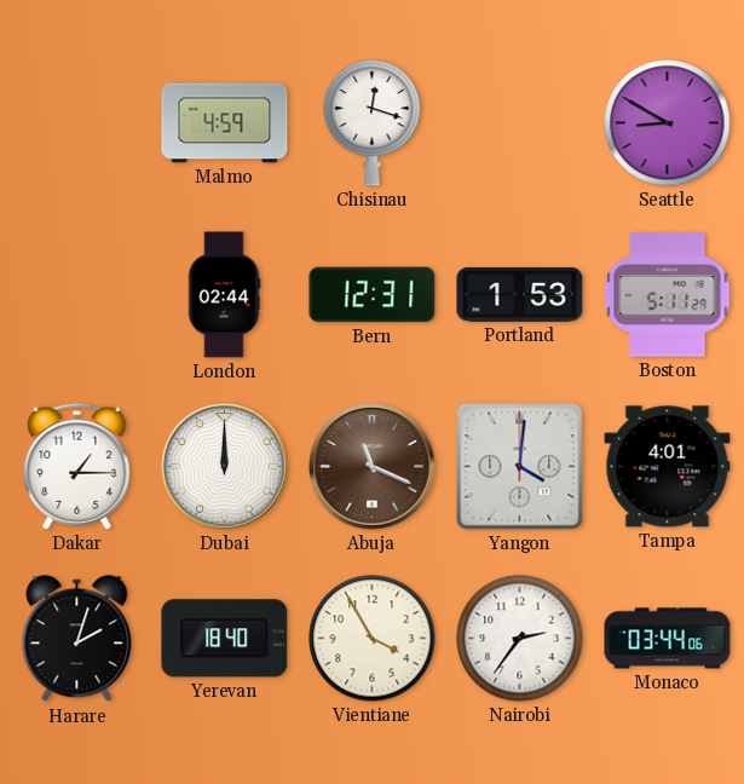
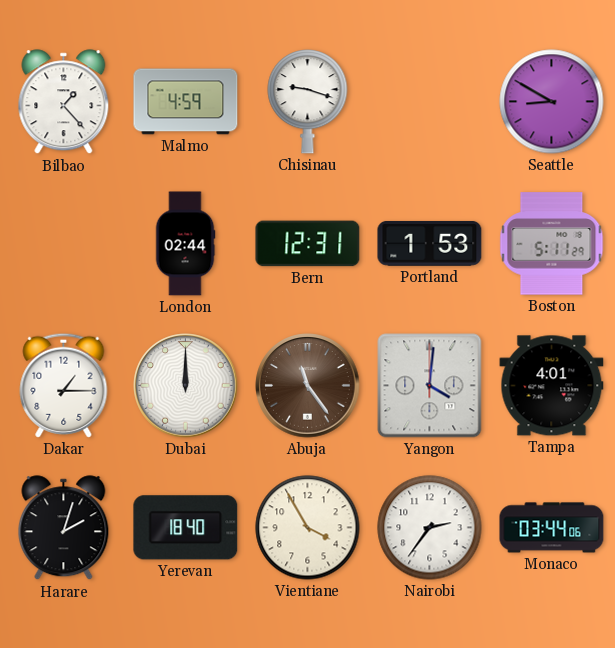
Bilbao: none -> 1:23 (64, 102)
Chisinau: 12:18 -> 9:18 (308, 102)
Abuja: 11:19 -> 11:24 (308, 386)
